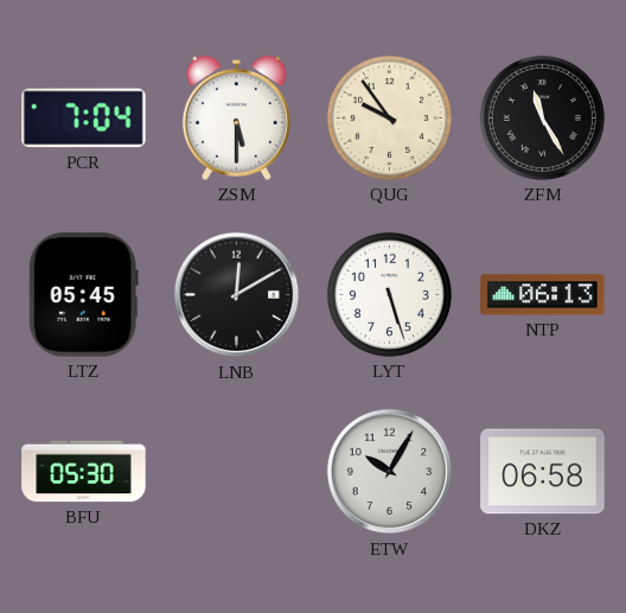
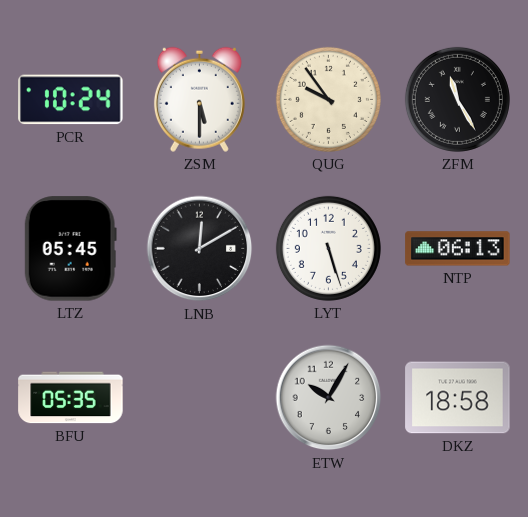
PCR: 7:04 -> 10:24 (71, 100)
BFU: 05:30 -> 05:35 (71, 398)
DKZ: 06:58 -> 18:58 (458, 398)
